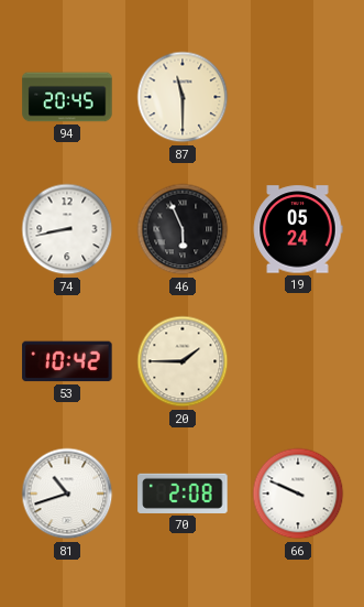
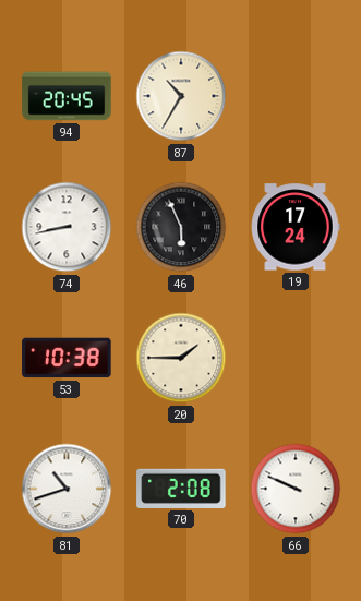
87: 11:30 -> 10:35 (181, 96)
19: 05:24 -> 17:24 (296, 227)
53: 10:42 -> 10:38 (67, 358)
